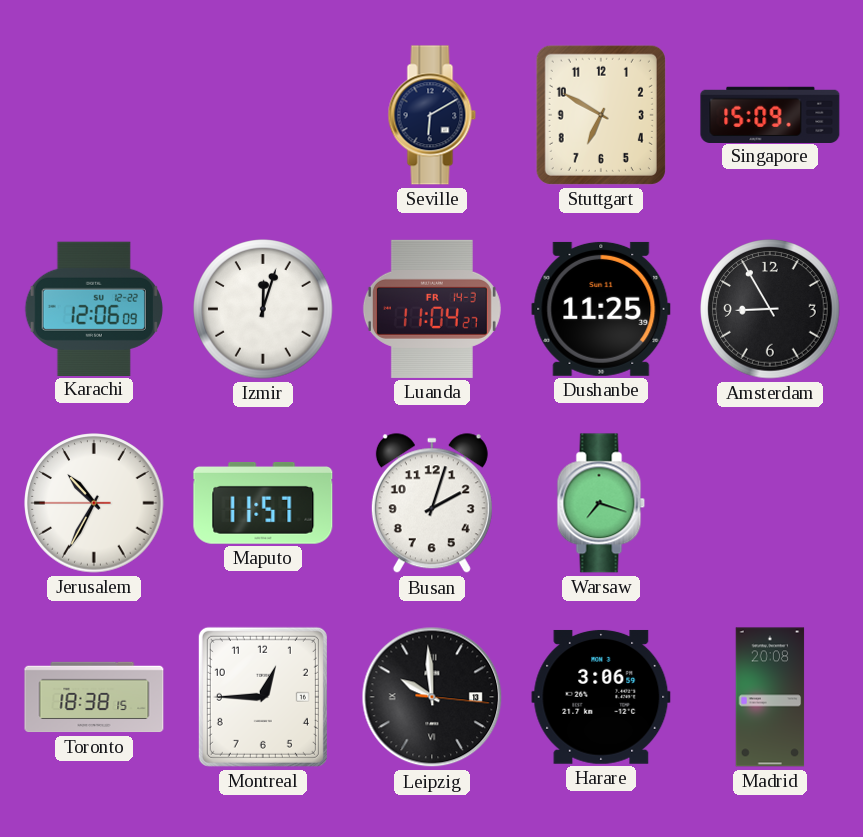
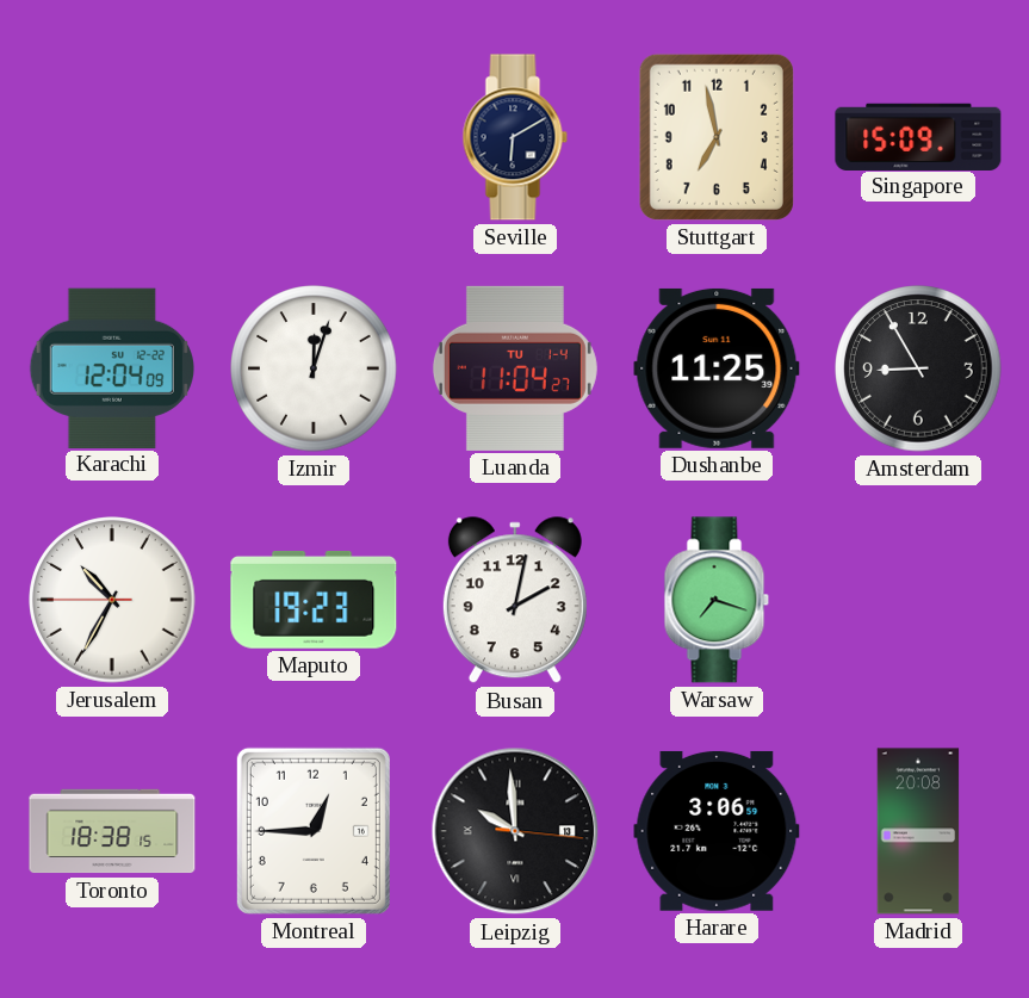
Stuttgart: 6:50 -> 6:58 (717, 137)
Karachi: 12:06 -> 12:04 (112, 367)
Luanda date: FR 14-3 -> TU 1-4 (515, 368)
Maputo: 11:57 -> 19:23 (314, 601)
Busan: 2:03 -> 2:02 (515, 601)
